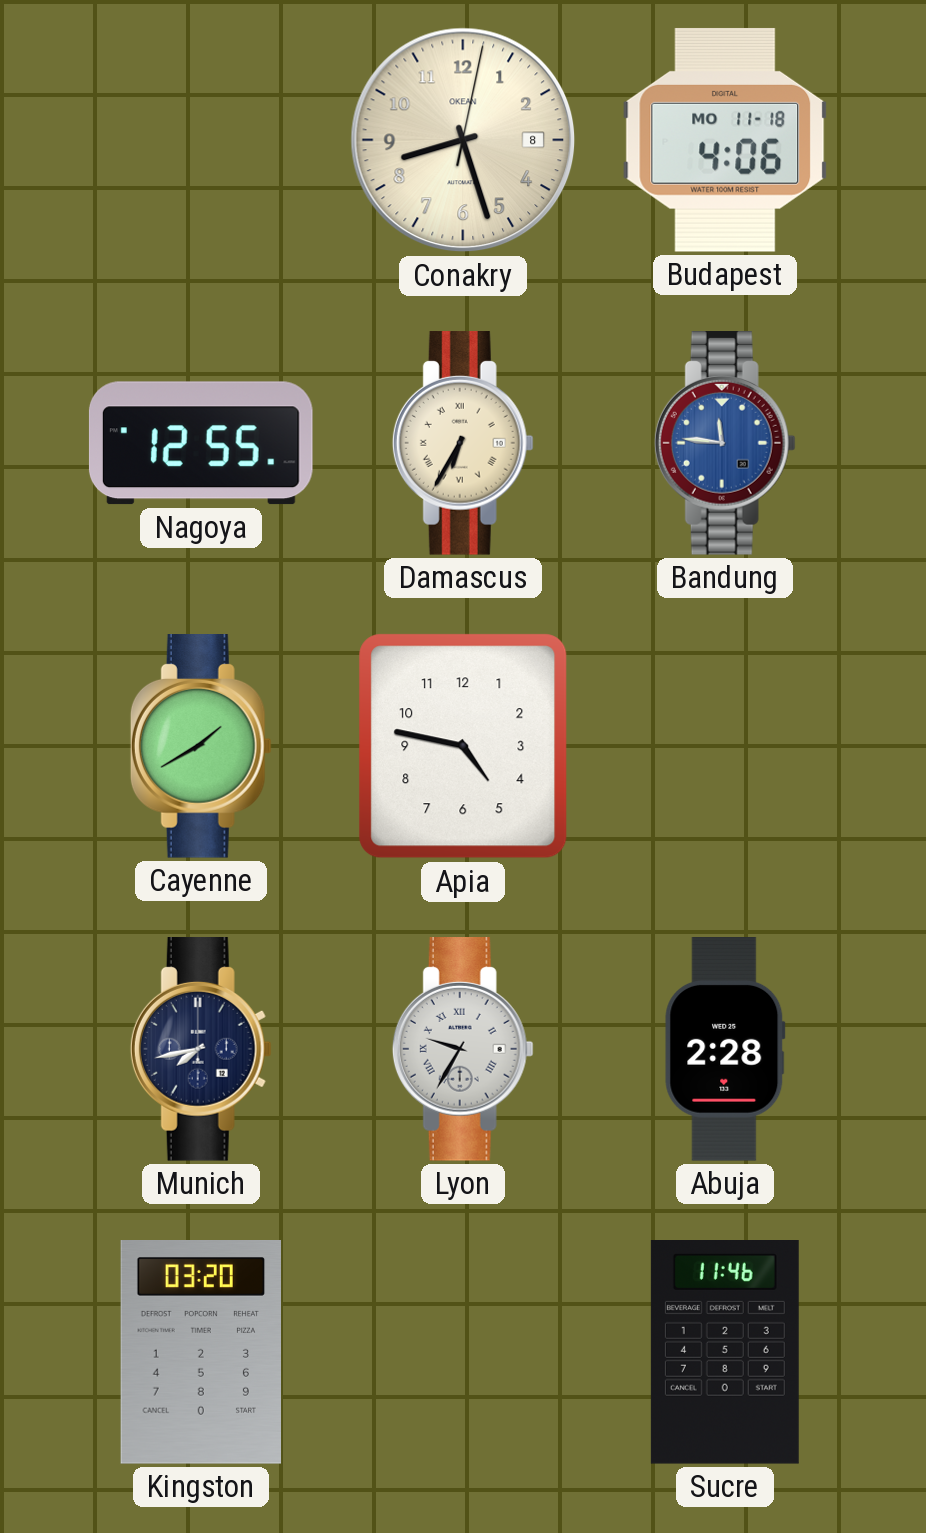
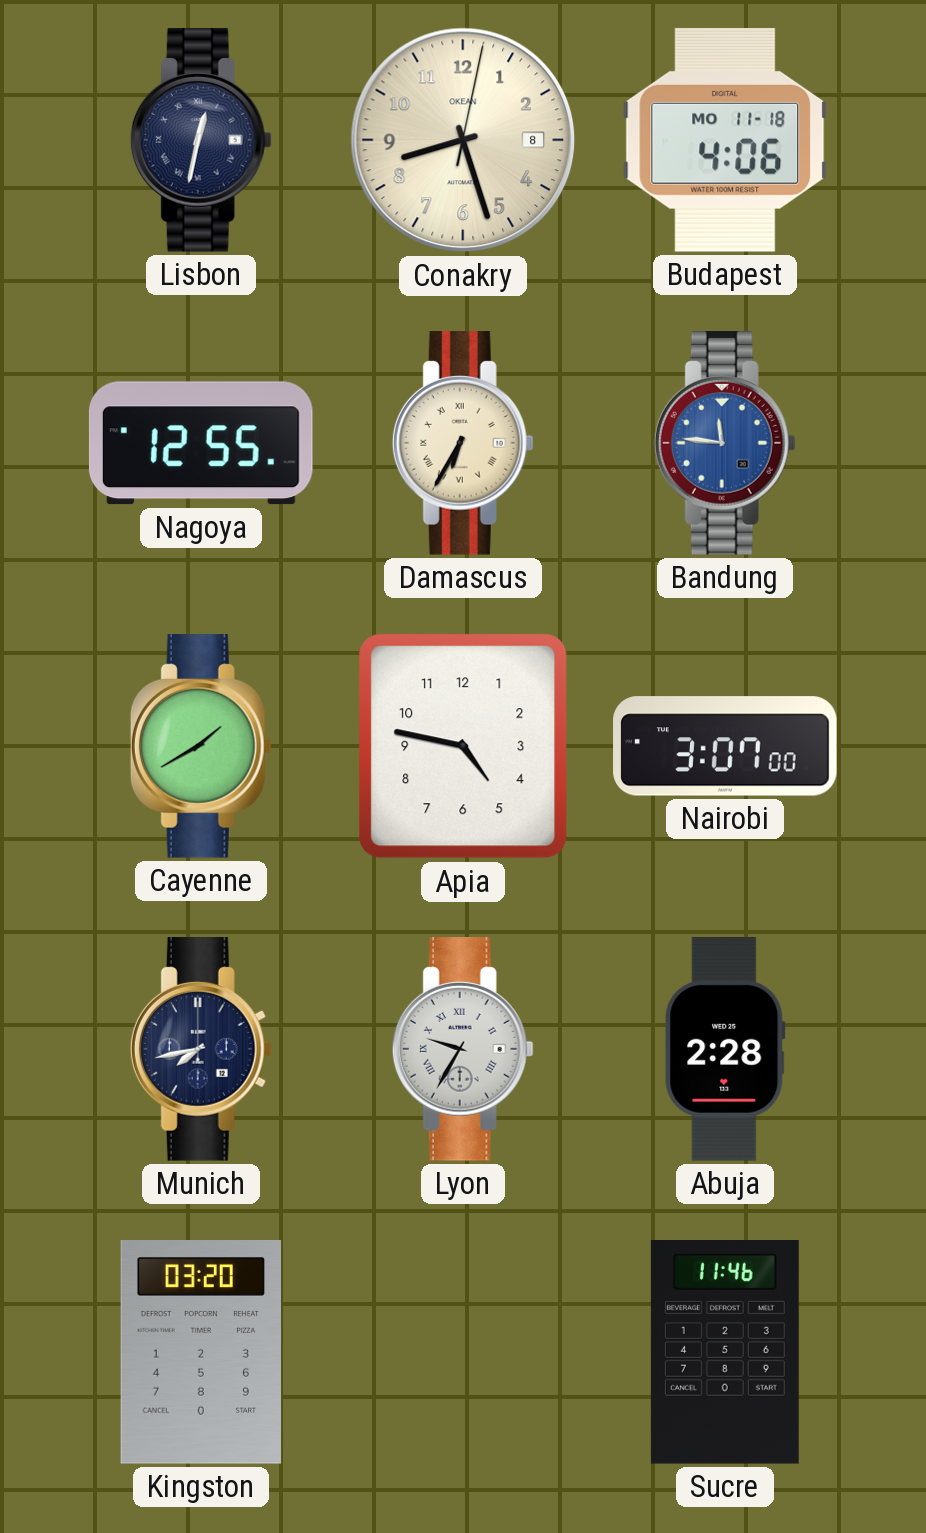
Lisbon: none -> 12:32 (201, 141)
Nairobi: none -> 3:07 (725, 746)
